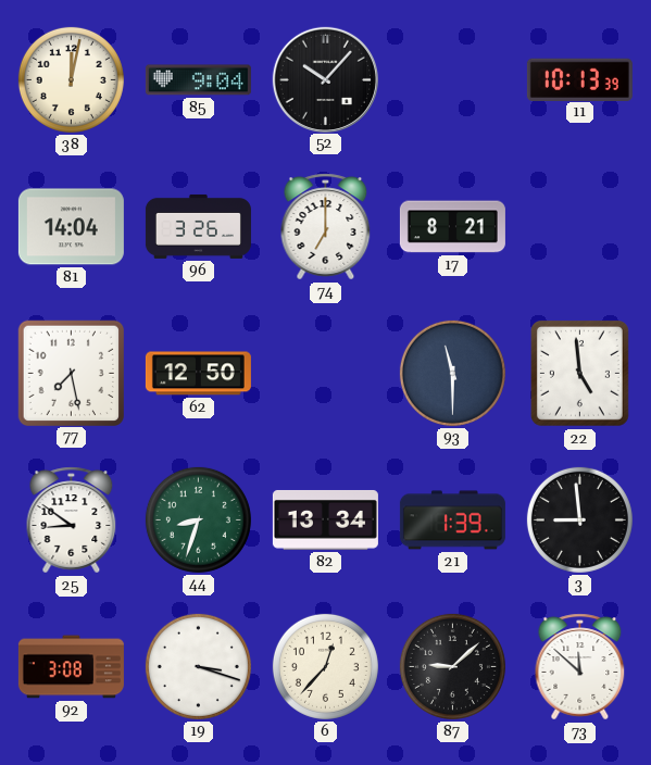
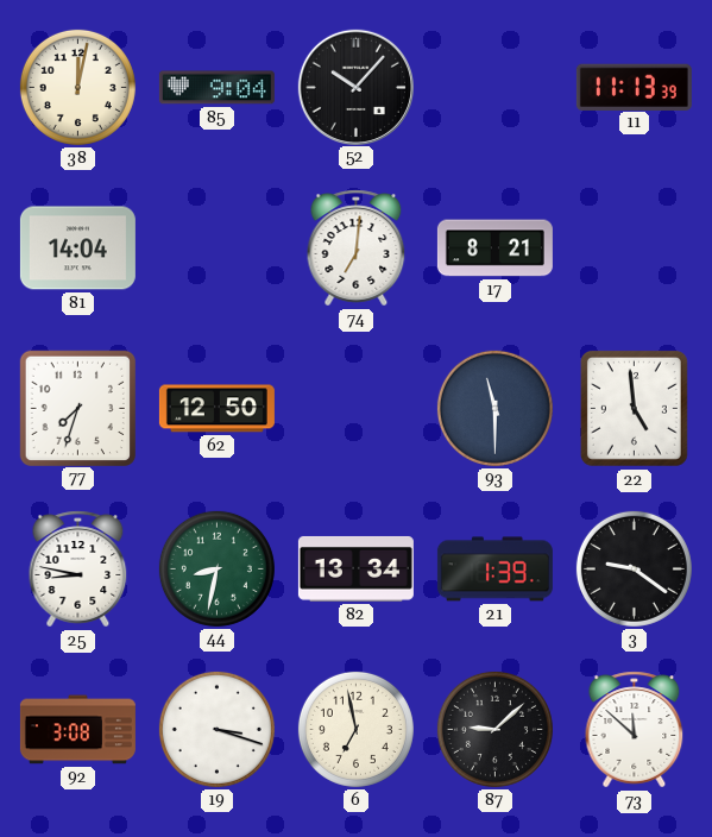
11: 10:13 -> 11:13 (634, 87)
96: 3:26 -> none (198, 226)
74: 7:00 -> 7:01 (357, 248)
77: 7:28 -> 7:33 (77, 408)
25: 8:51 -> 8:47 (78, 569)
44: 8:33 -> 8:32 (216, 568)
3: 8:59 -> 9:21 (634, 568)
6: 12:37 -> 6:58 (355, 729)
